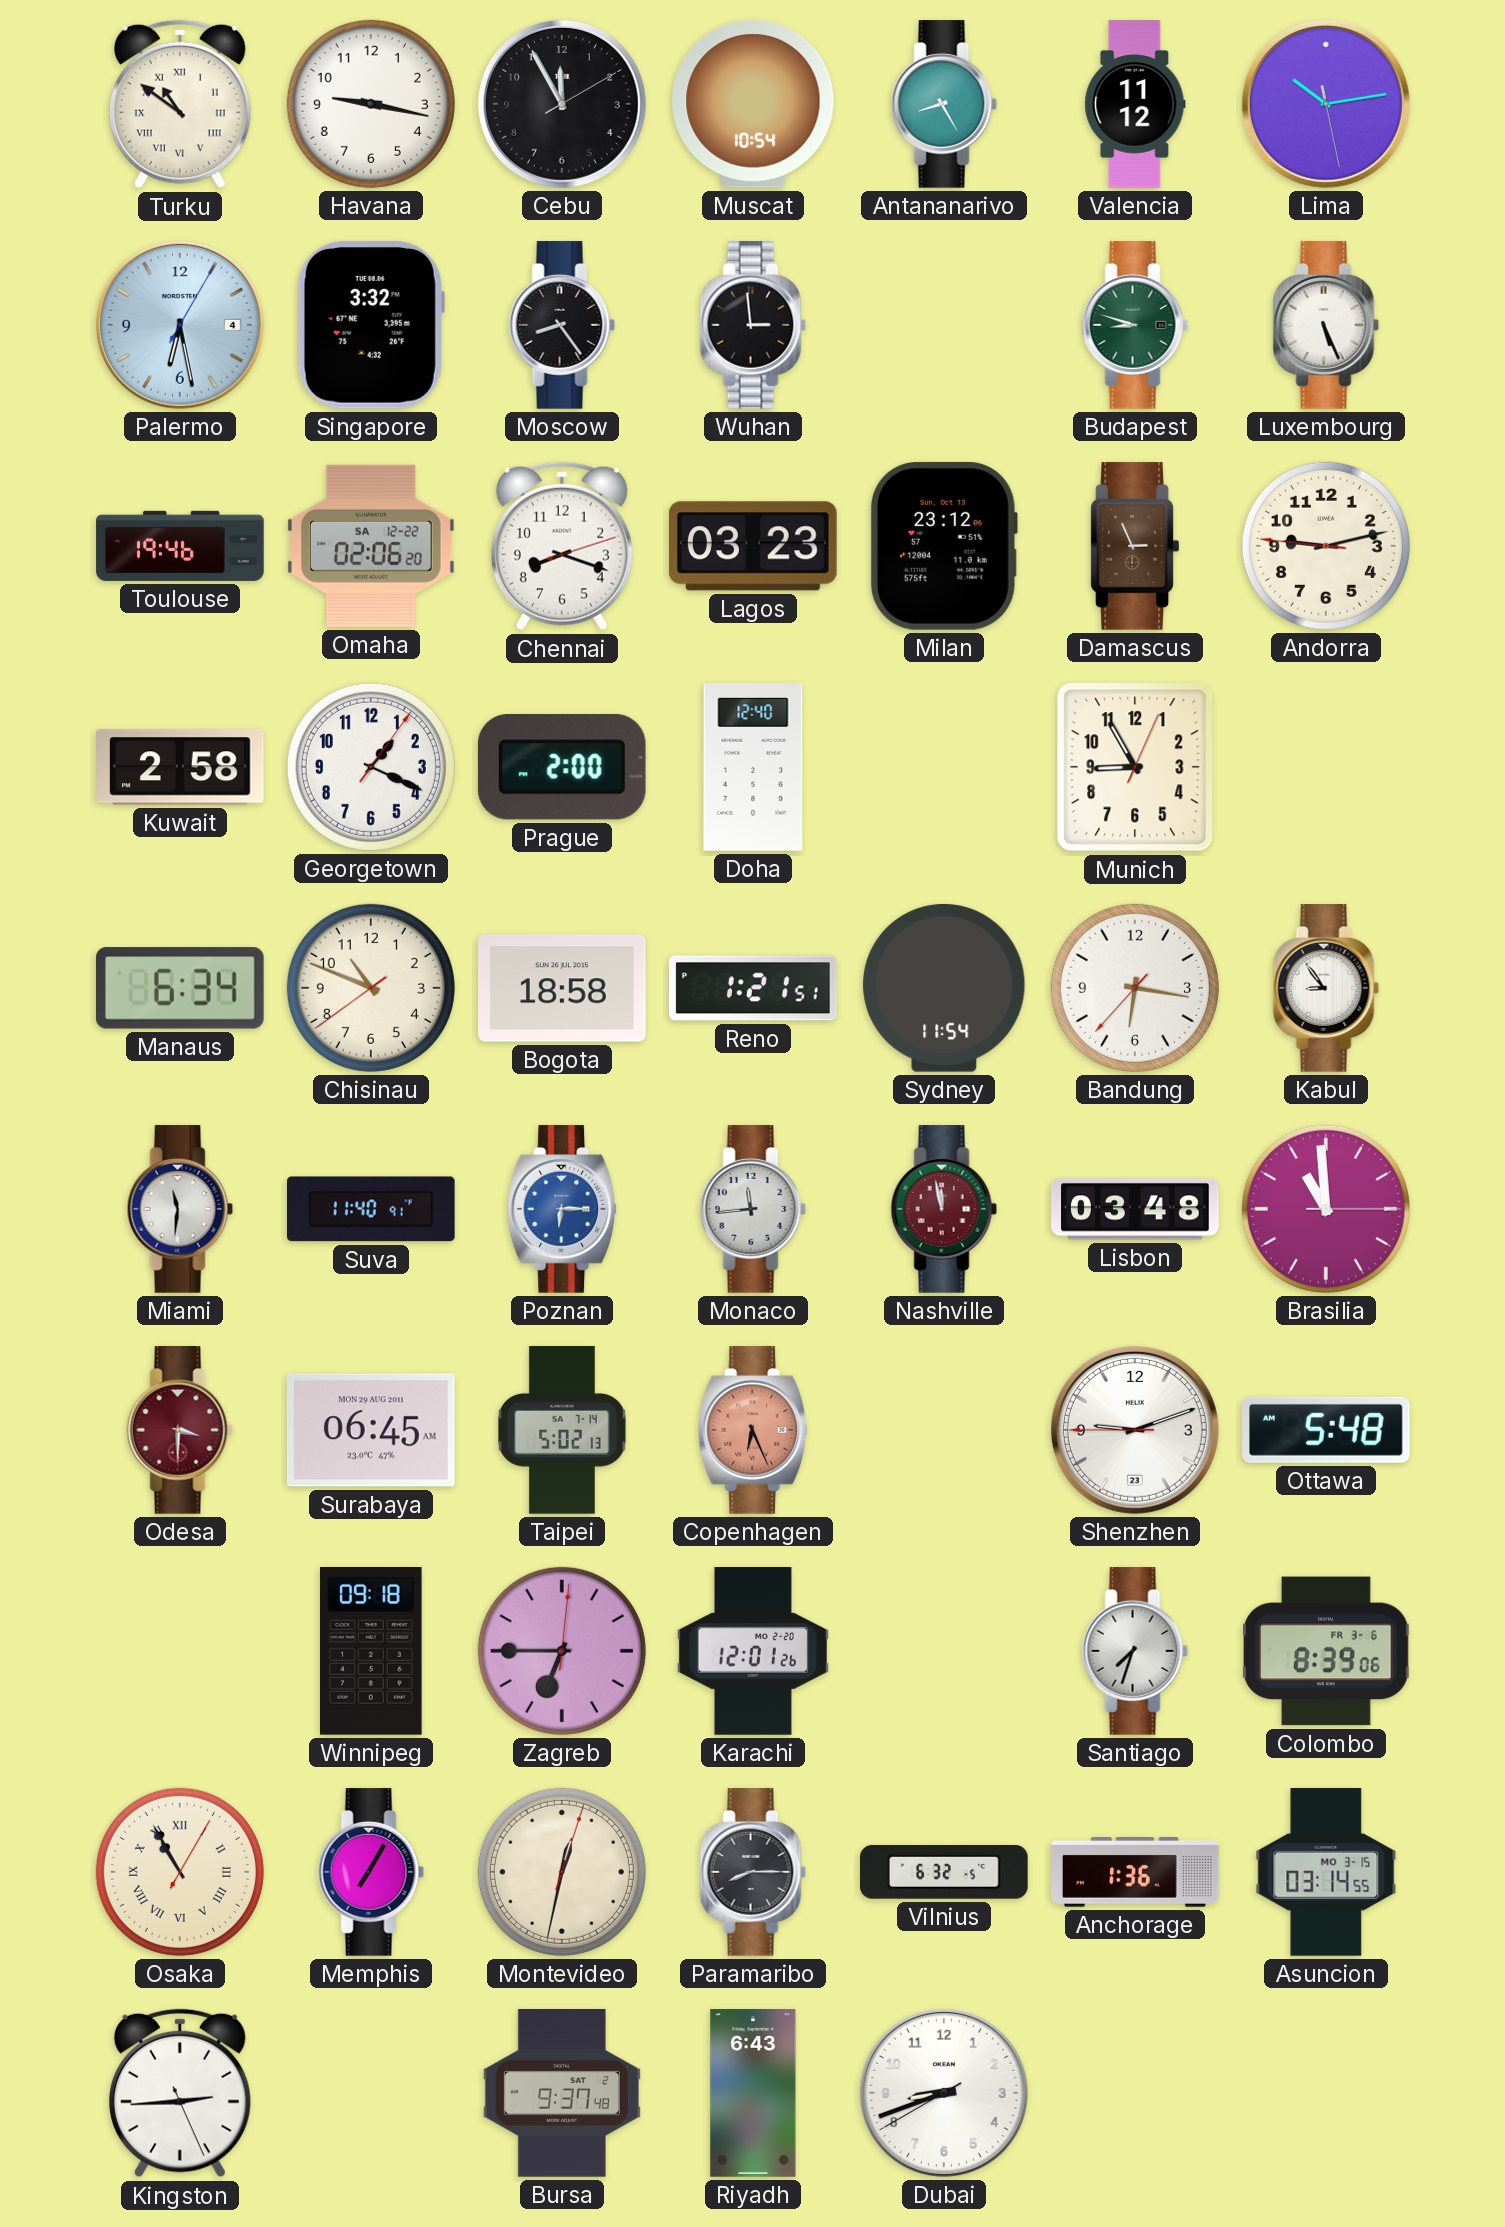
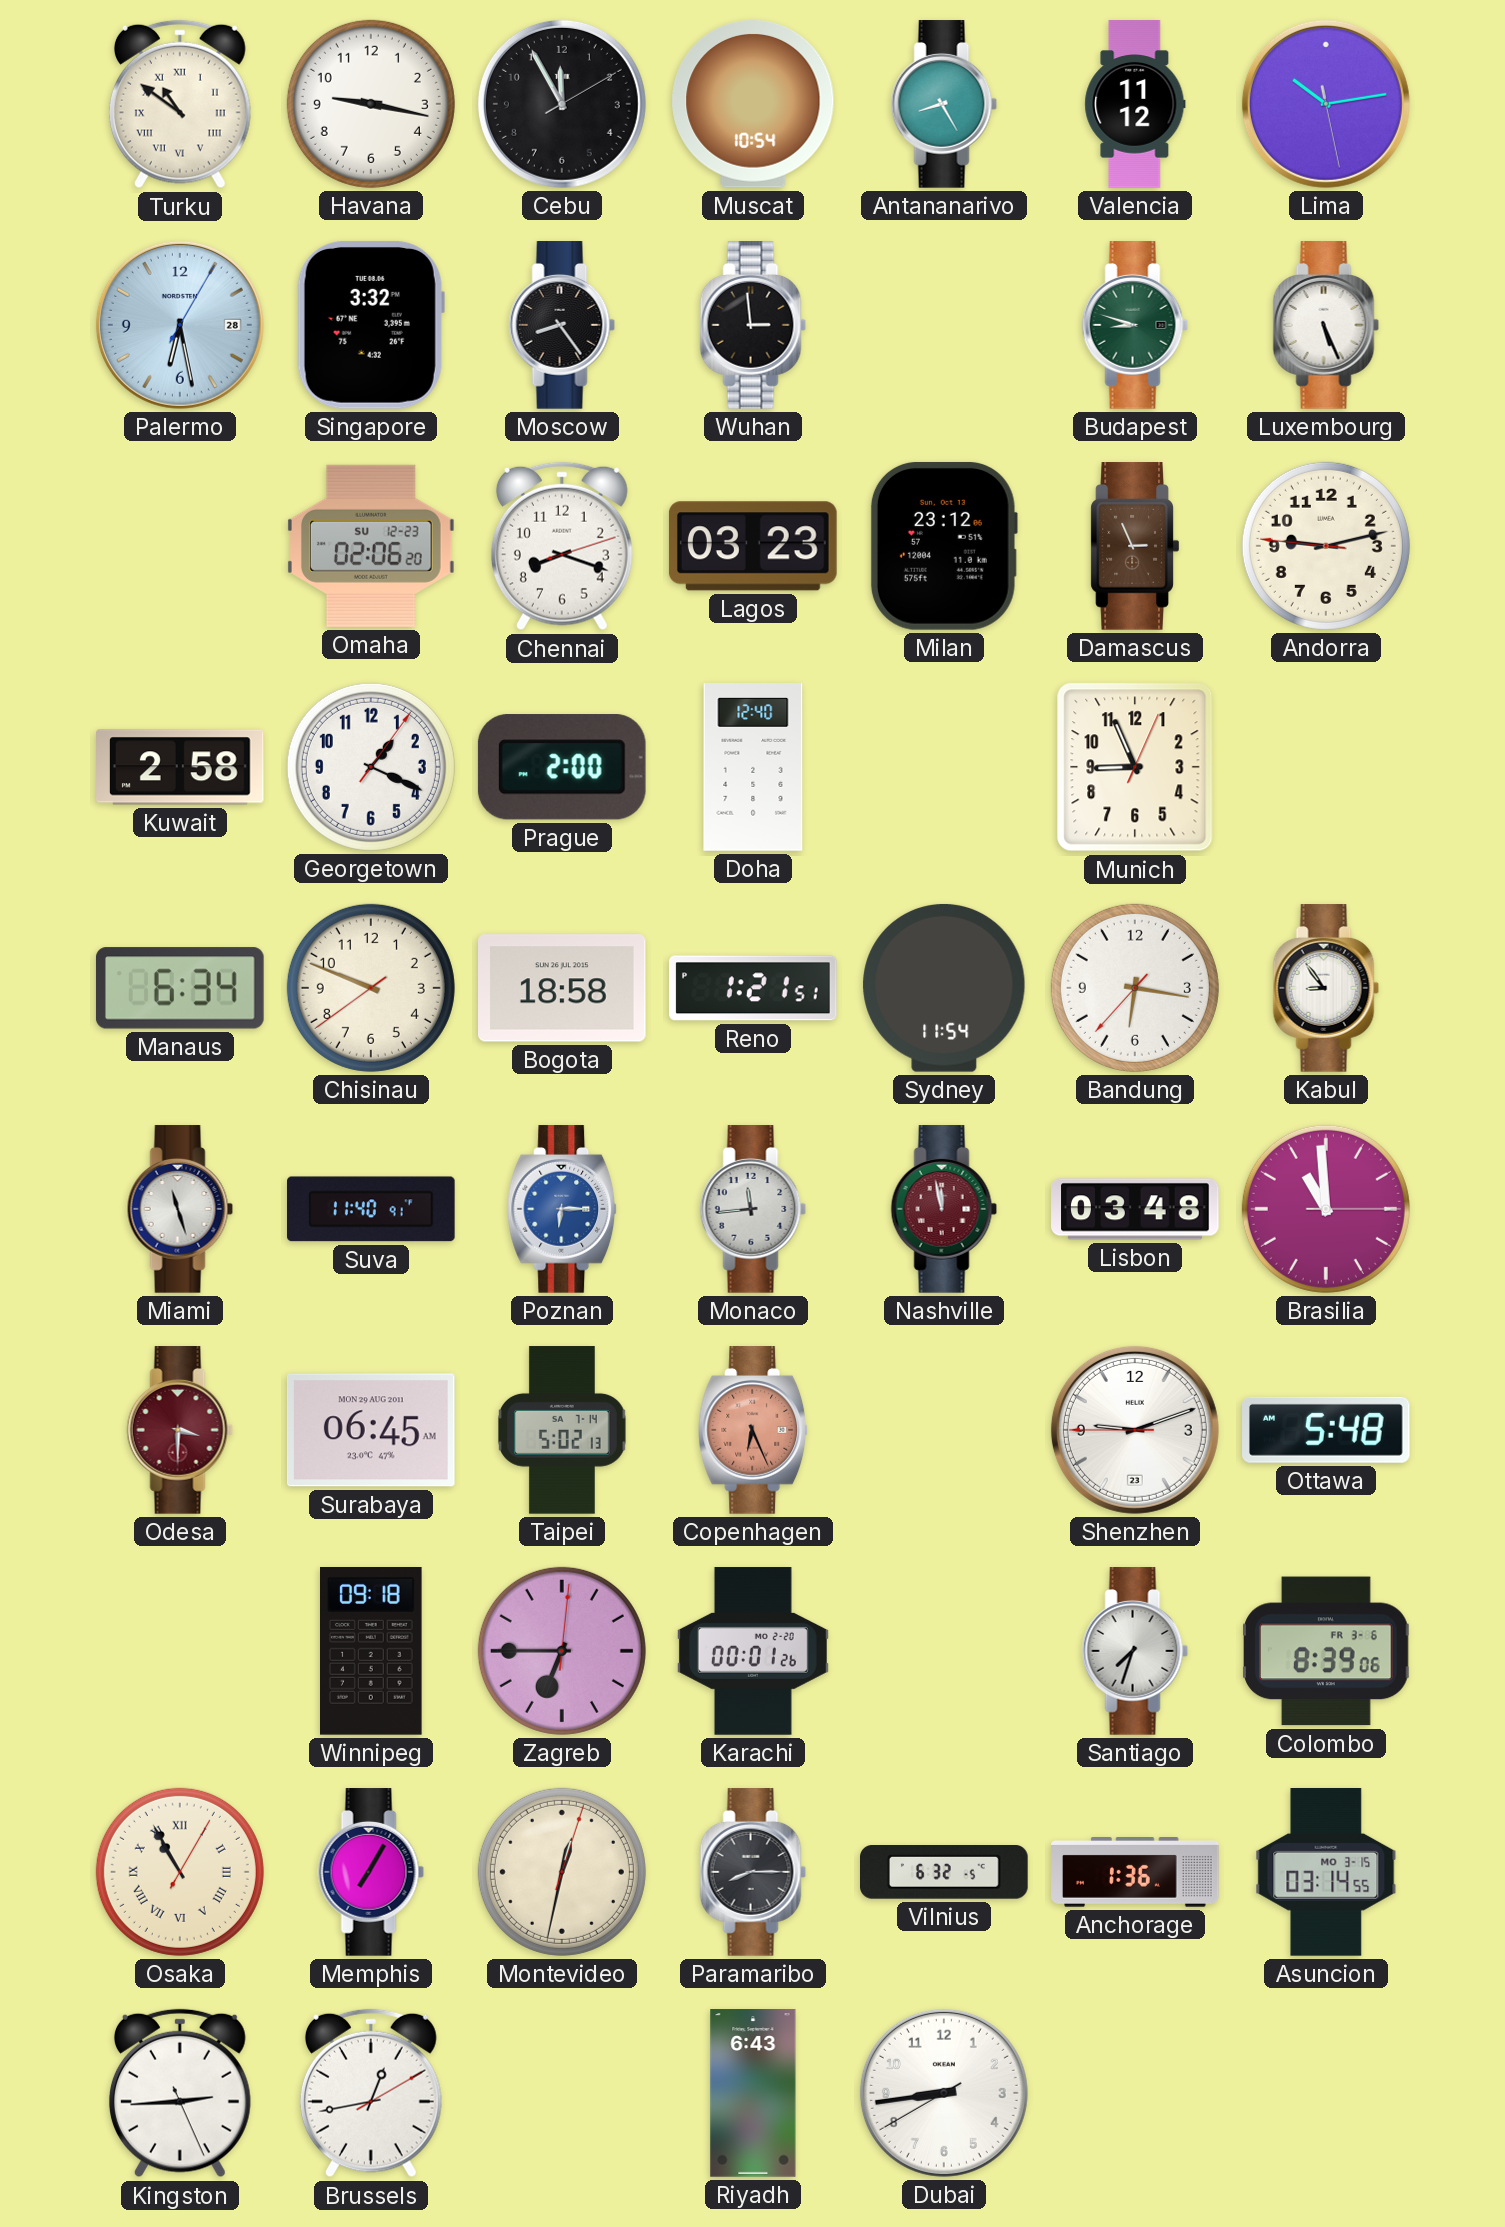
Palermo date: 4 -> 28 (180, 325)
Toulouse: 19:46 -> none (180, 546)
Omaha date: SA 12-22 -> SU 12-23 (371, 546)
Munich: 8:55 -> 8:56 (1135, 767)
Chisinau: 10:48 -> 9:48 (371, 988)
Miami: 11:31 -> 11:27 (180, 1209)
Karachi: 12:01 -> 00:01 (753, 1651)
Brussels: none -> 12:43 (371, 2093)
Bursa: 9:37 -> none (562, 2093)
Dubai: 8:41 -> 8:43 (944, 2093)
